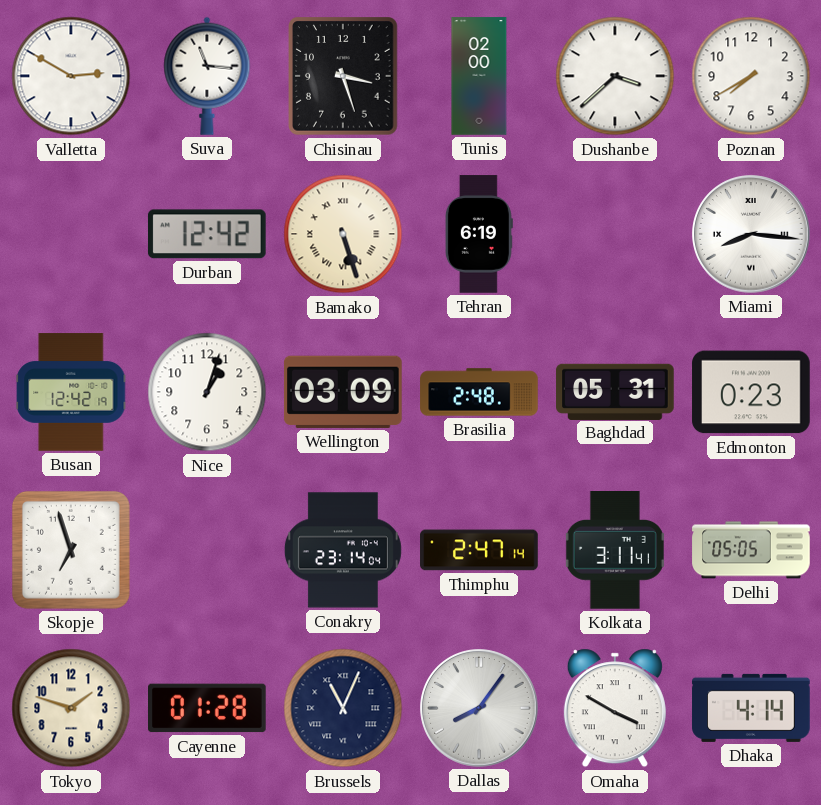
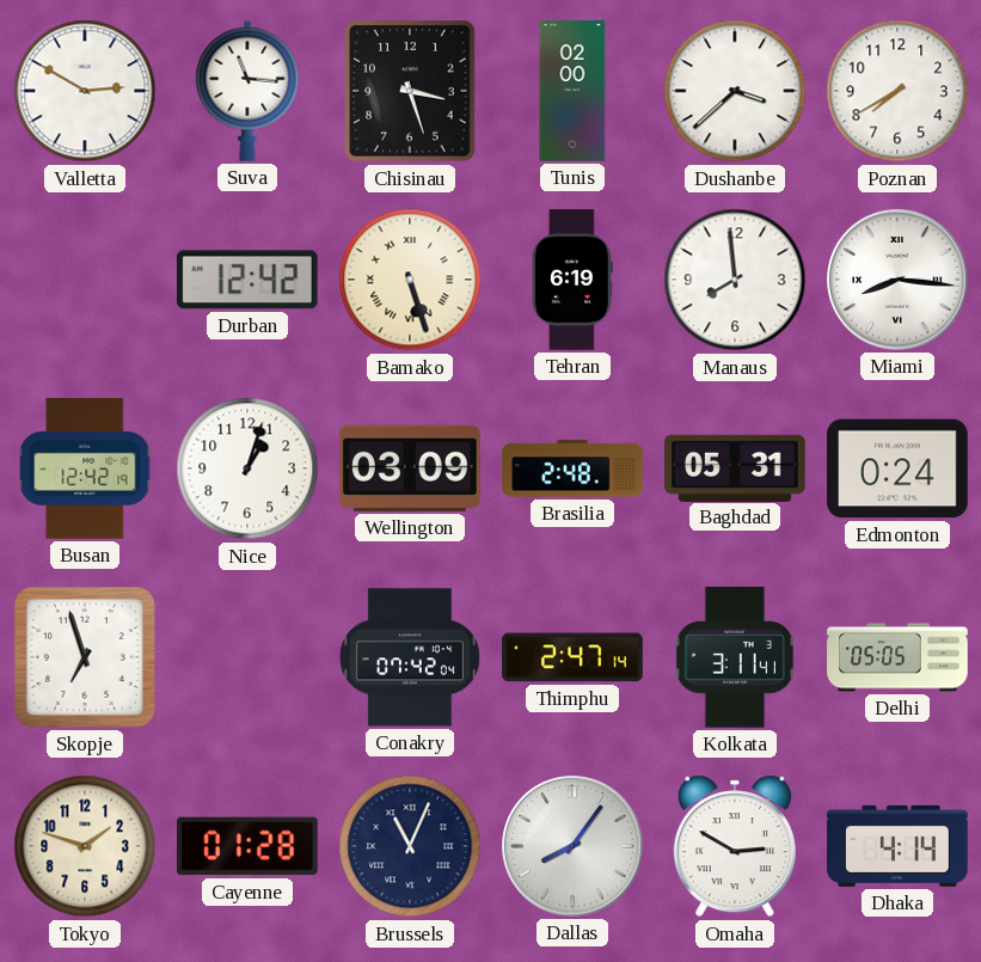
Manaus: none -> 7:59 (735, 280)
Edmonton: 0:23 -> 0:24 (897, 468)
Conakry: 23:14 -> 07:42 (410, 657)
Omaha: 3:50 -> 2:50 (735, 846)
